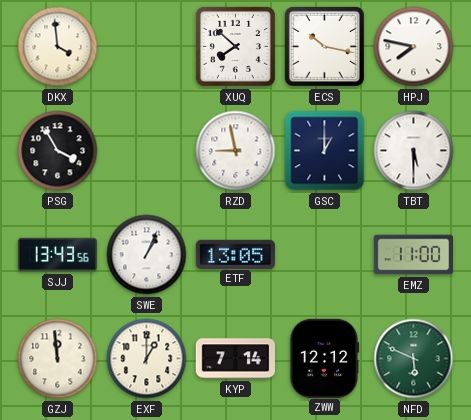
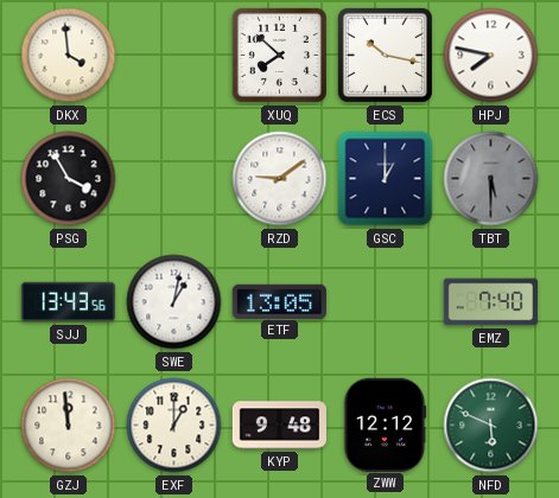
RZD: 8:58 -> 9:09 (280, 179)
TBT dial: white -> grey (491, 179)
SWE: 1:04 -> 1:02 (174, 302)
EMZ: 11:00 -> 7:40 (490, 302)
KYP: 7:14 -> 9:48 (279, 426)
